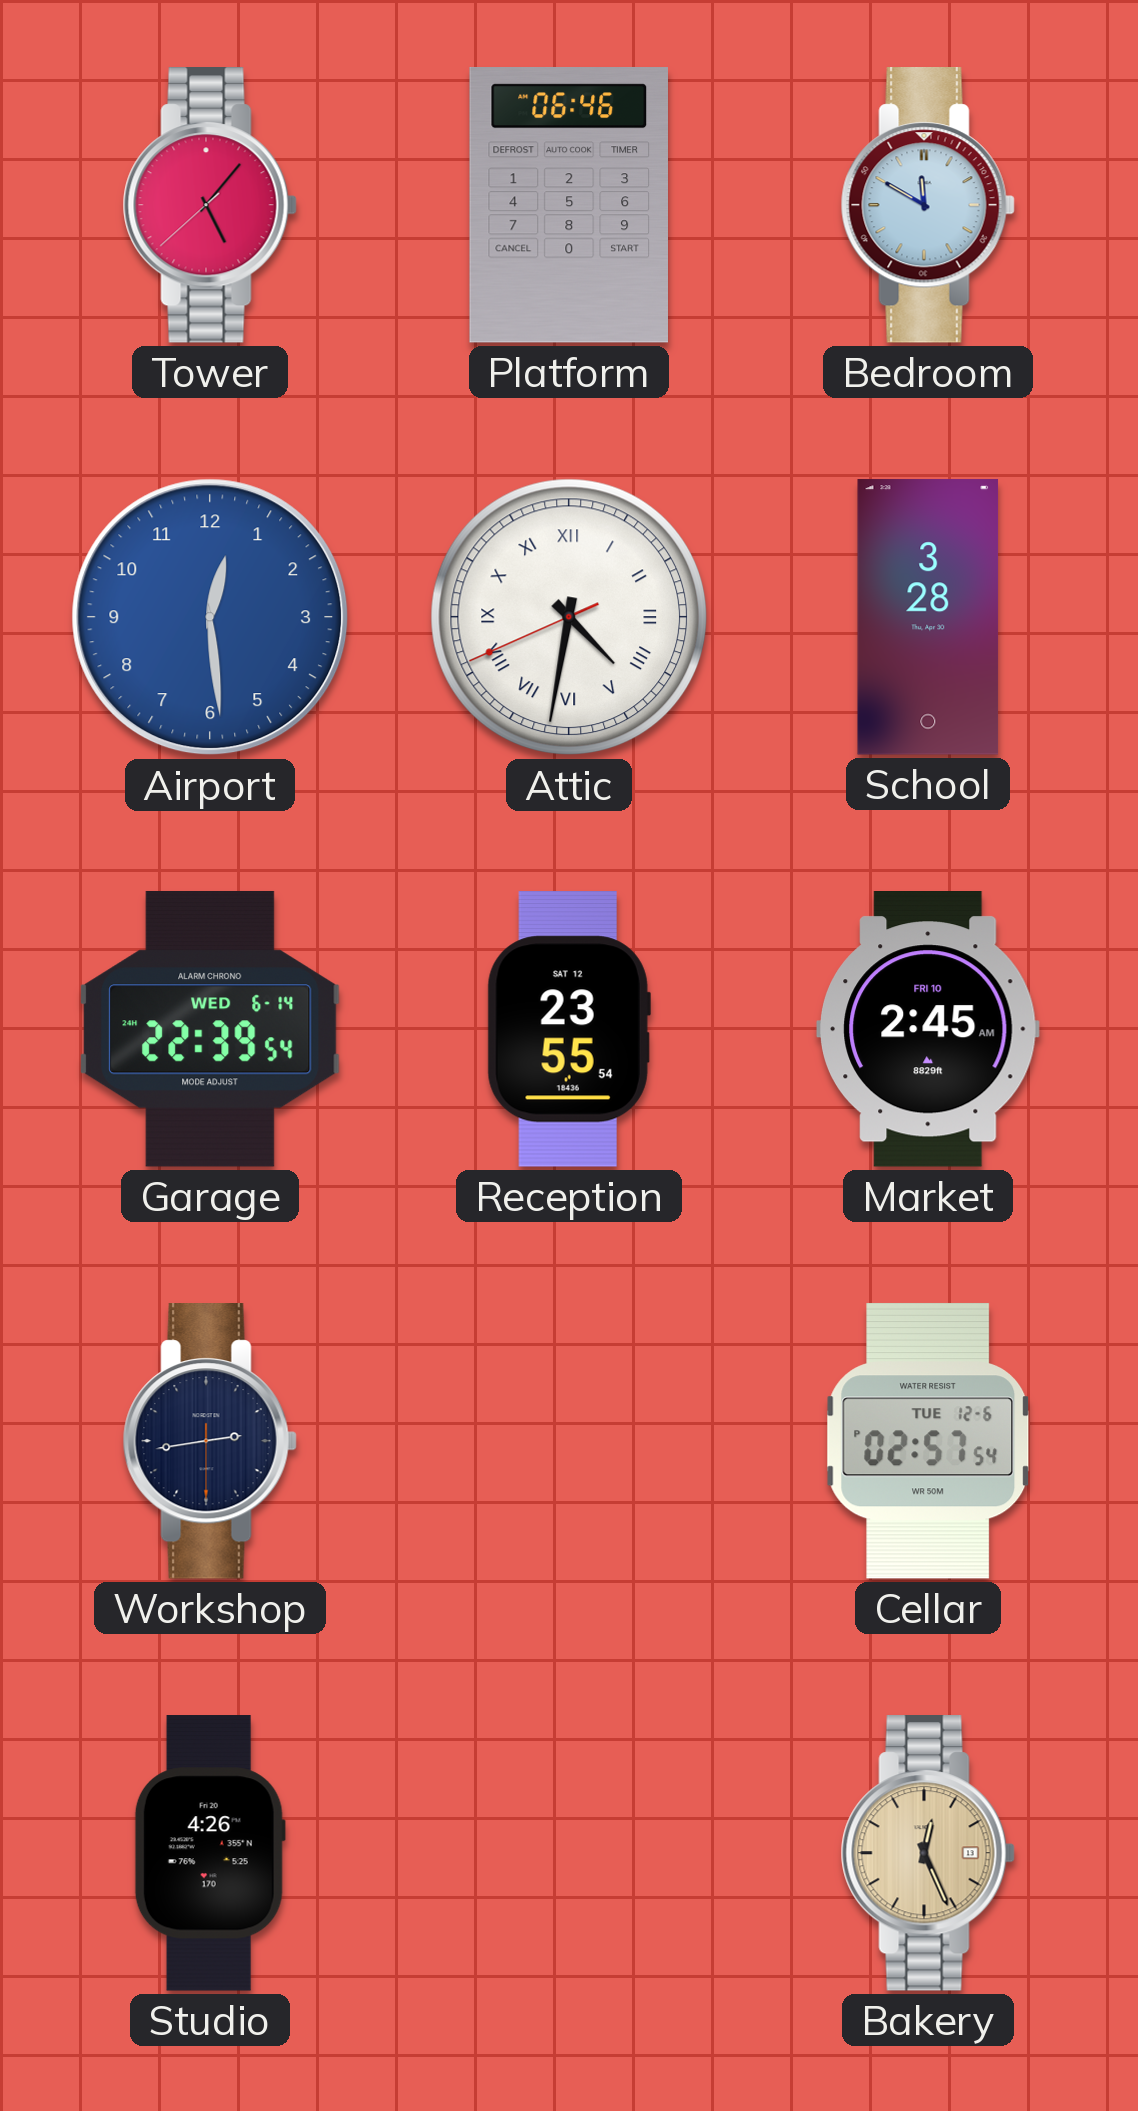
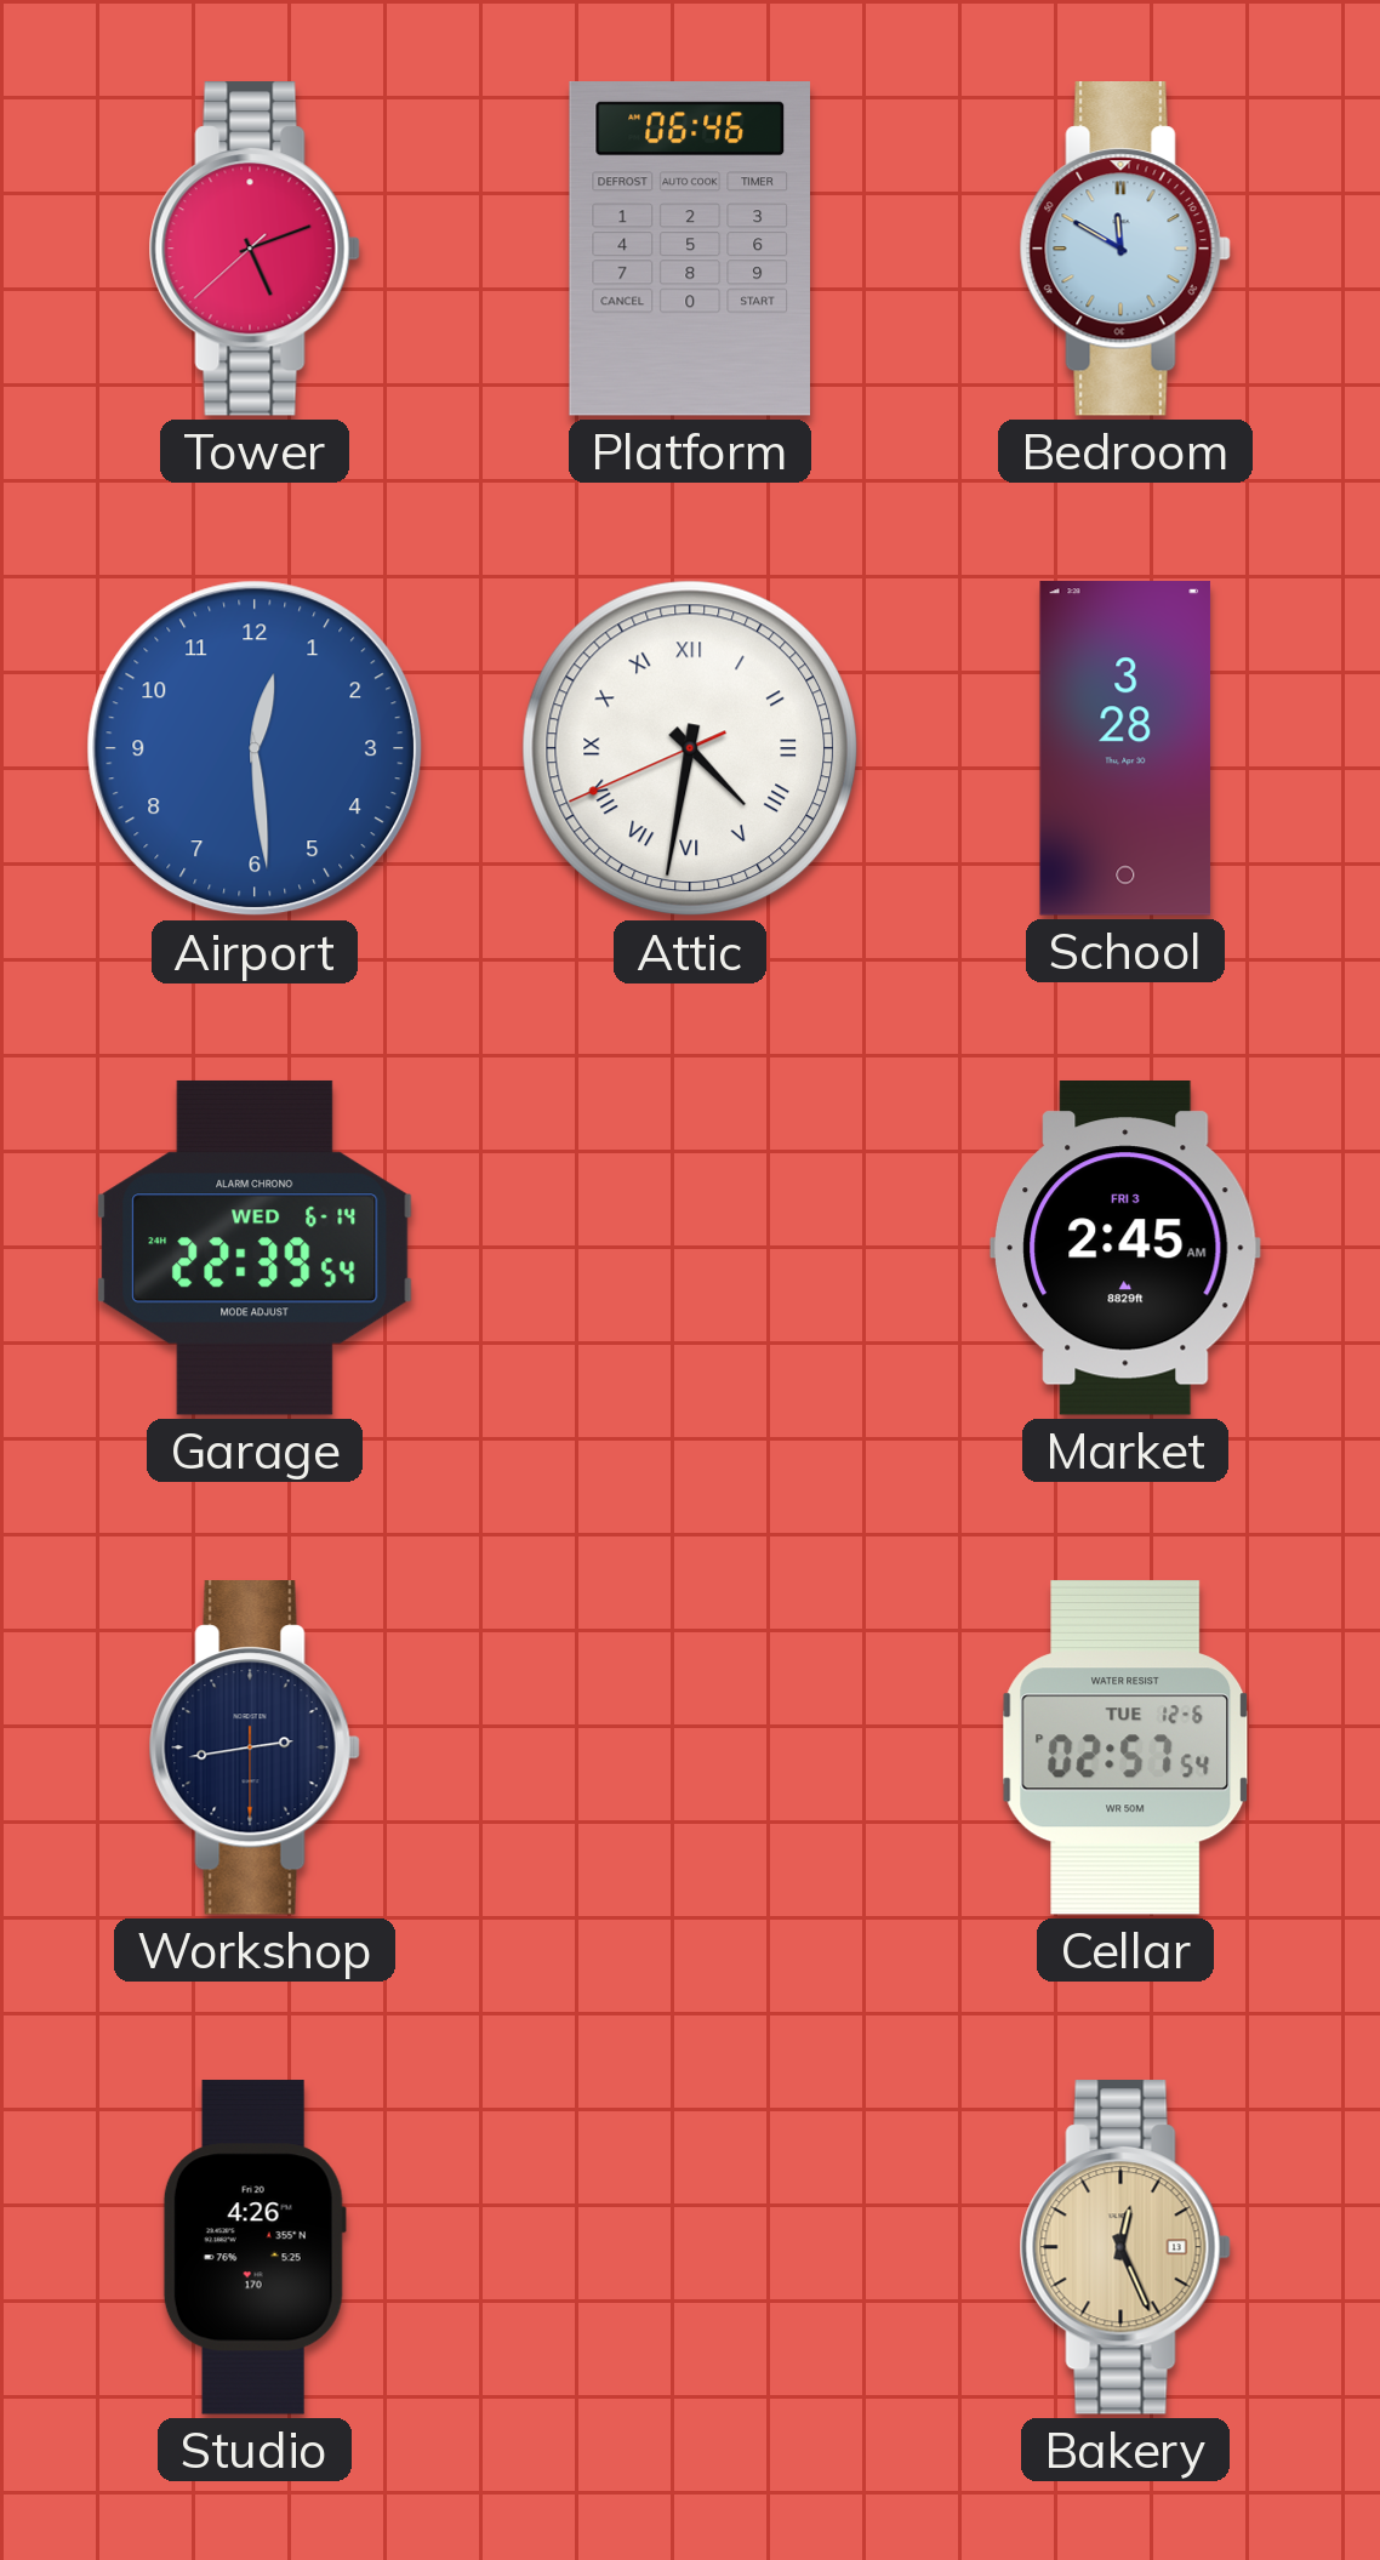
Tower: 5:06 -> 5:11 (255, 250)
Reception: 23:55 -> none (569, 1029)
Market date: FRI 10 -> FRI 3 (1125, 1249)
